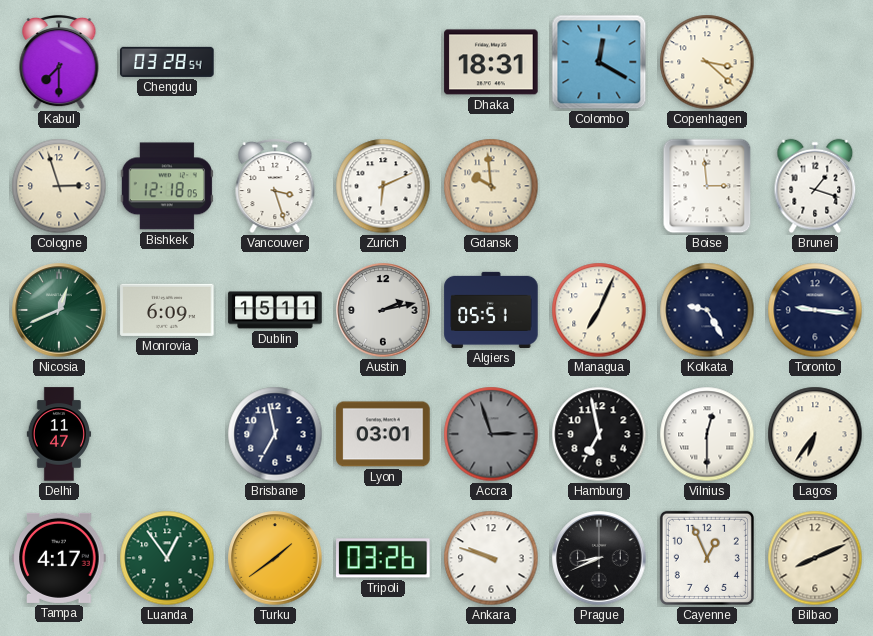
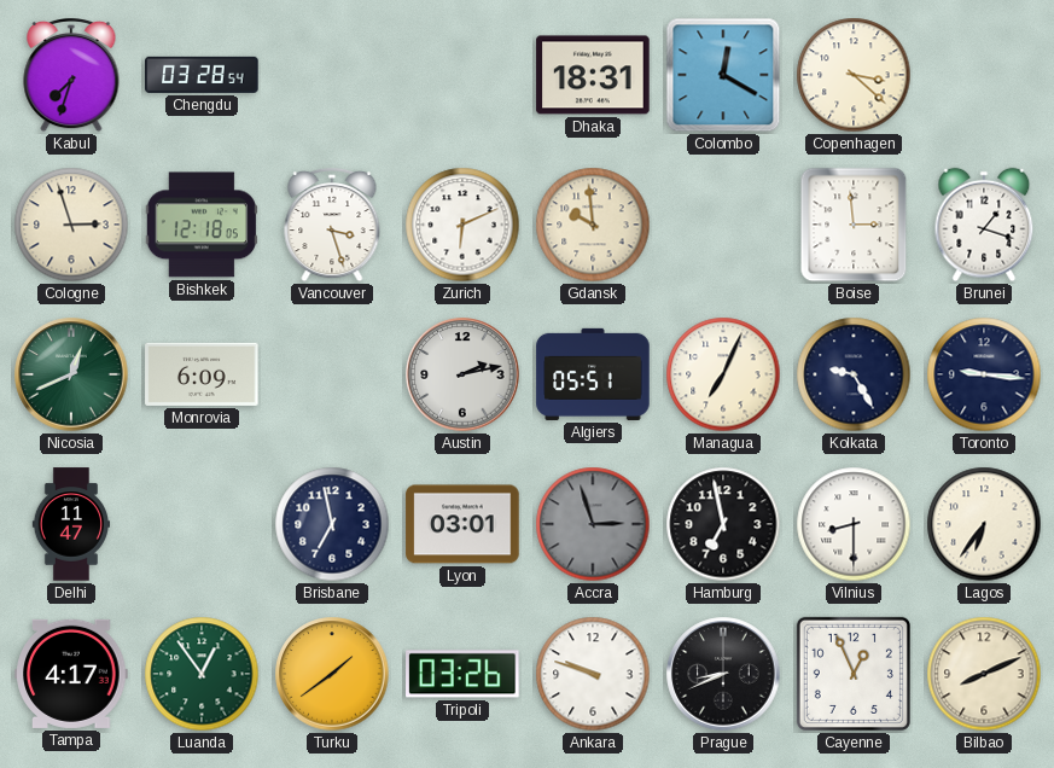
Kabul: 7:30 -> 7:33 (71, 75)
Dublin: 15:11 -> none (275, 310)
Vilnius: 12:30 -> 8:30 (854, 524)
